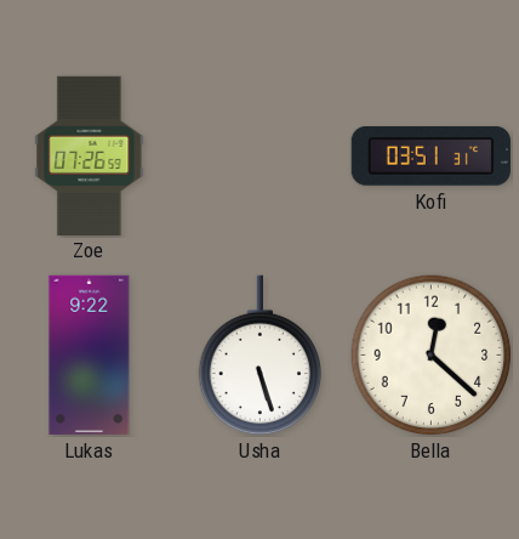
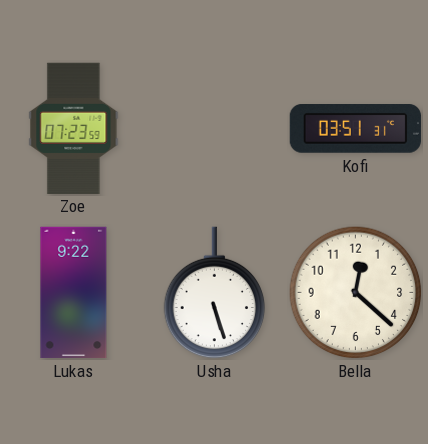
Zoe: 07:26 -> 07:23 (74, 128)
